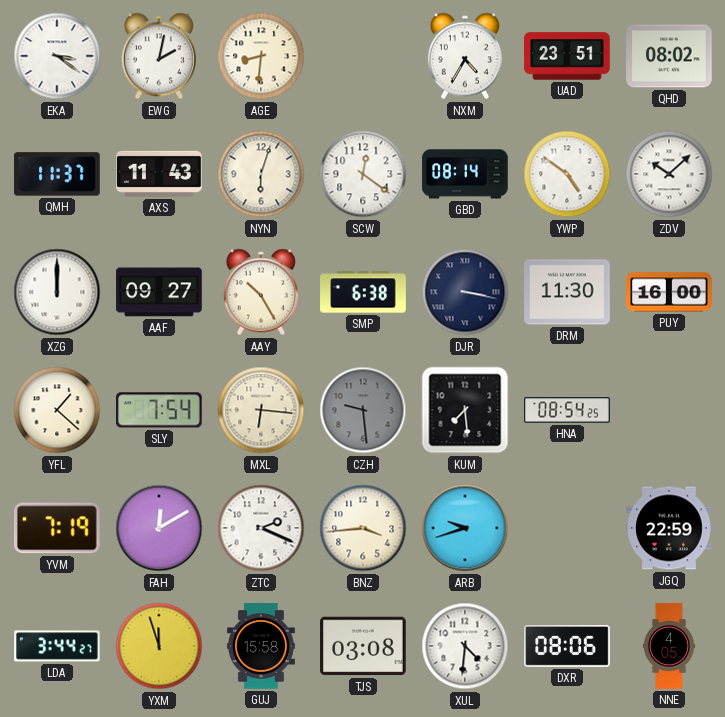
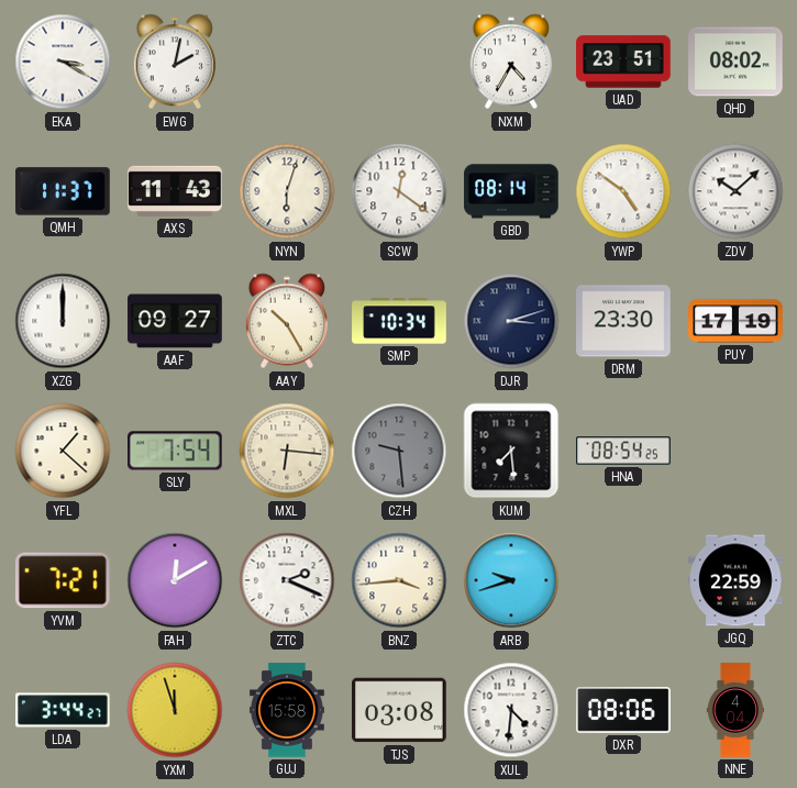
EKA: 3:21 -> 3:20 (63, 62)
AGE: 8:31 -> none (261, 56)
SMP: 6:38 -> 10:34 (399, 321)
DJR: 3:17 -> 3:12 (511, 321)
DRM: 11:30 -> 23:30 (623, 321)
PUY: 16:00 -> 17:19 (735, 321)
YVM: 7:19 -> 7:21 (63, 580)
NNE: 4:05 -> 4:04 (735, 710)
